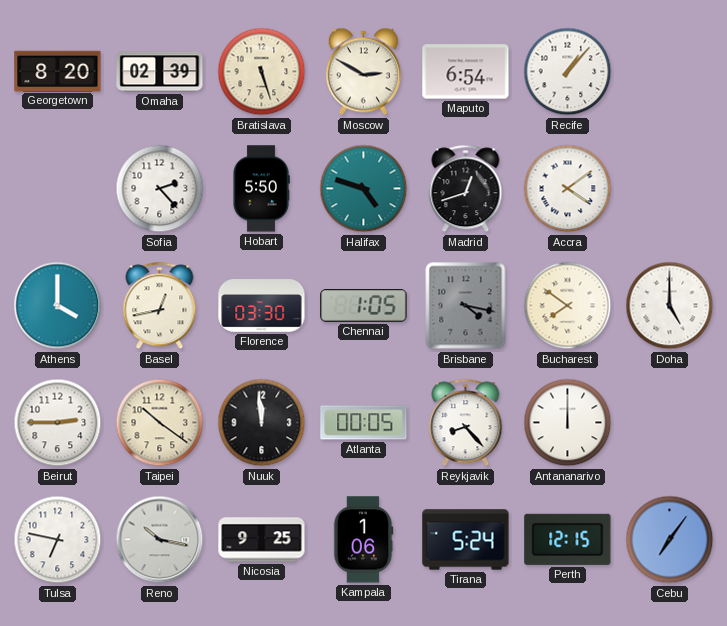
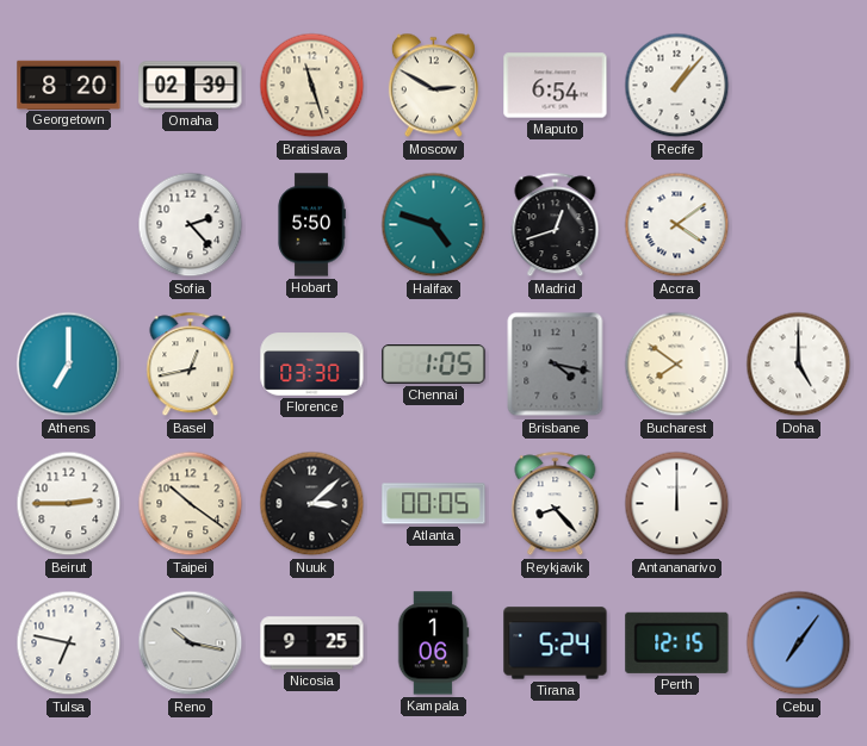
Bratislava: 5:27 -> 11:27 (312, 86)
Athens: 4:00 -> 7:00 (69, 365)
Nuuk: 11:59 -> 3:08 (312, 504)
